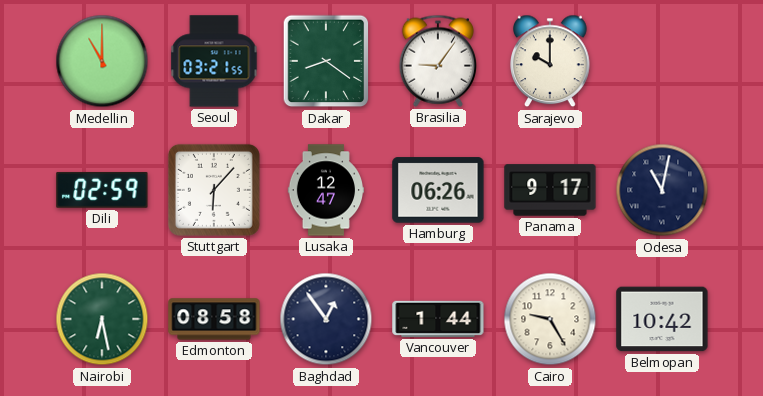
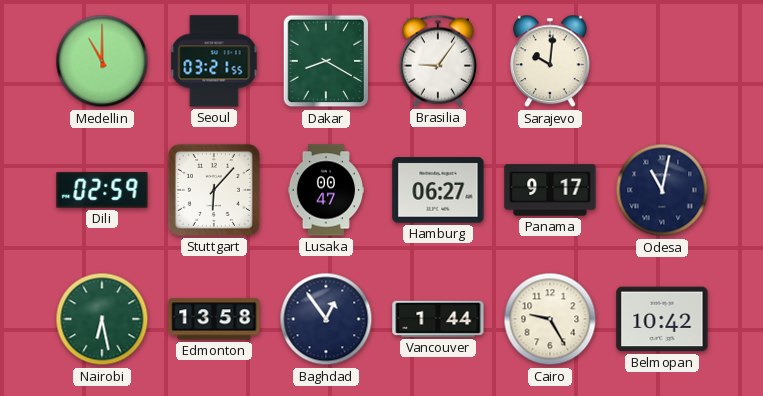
Dakar: 8:21 -> 8:20 (326, 61)
Sarajevo: 10:00 -> 10:01 (551, 61)
Lusaka: 12:47 -> 00:47 (325, 190)
Hamburg: 06:26 -> 06:27 (438, 190)
Edmonton: 08:58 -> 13:58 (214, 319)
